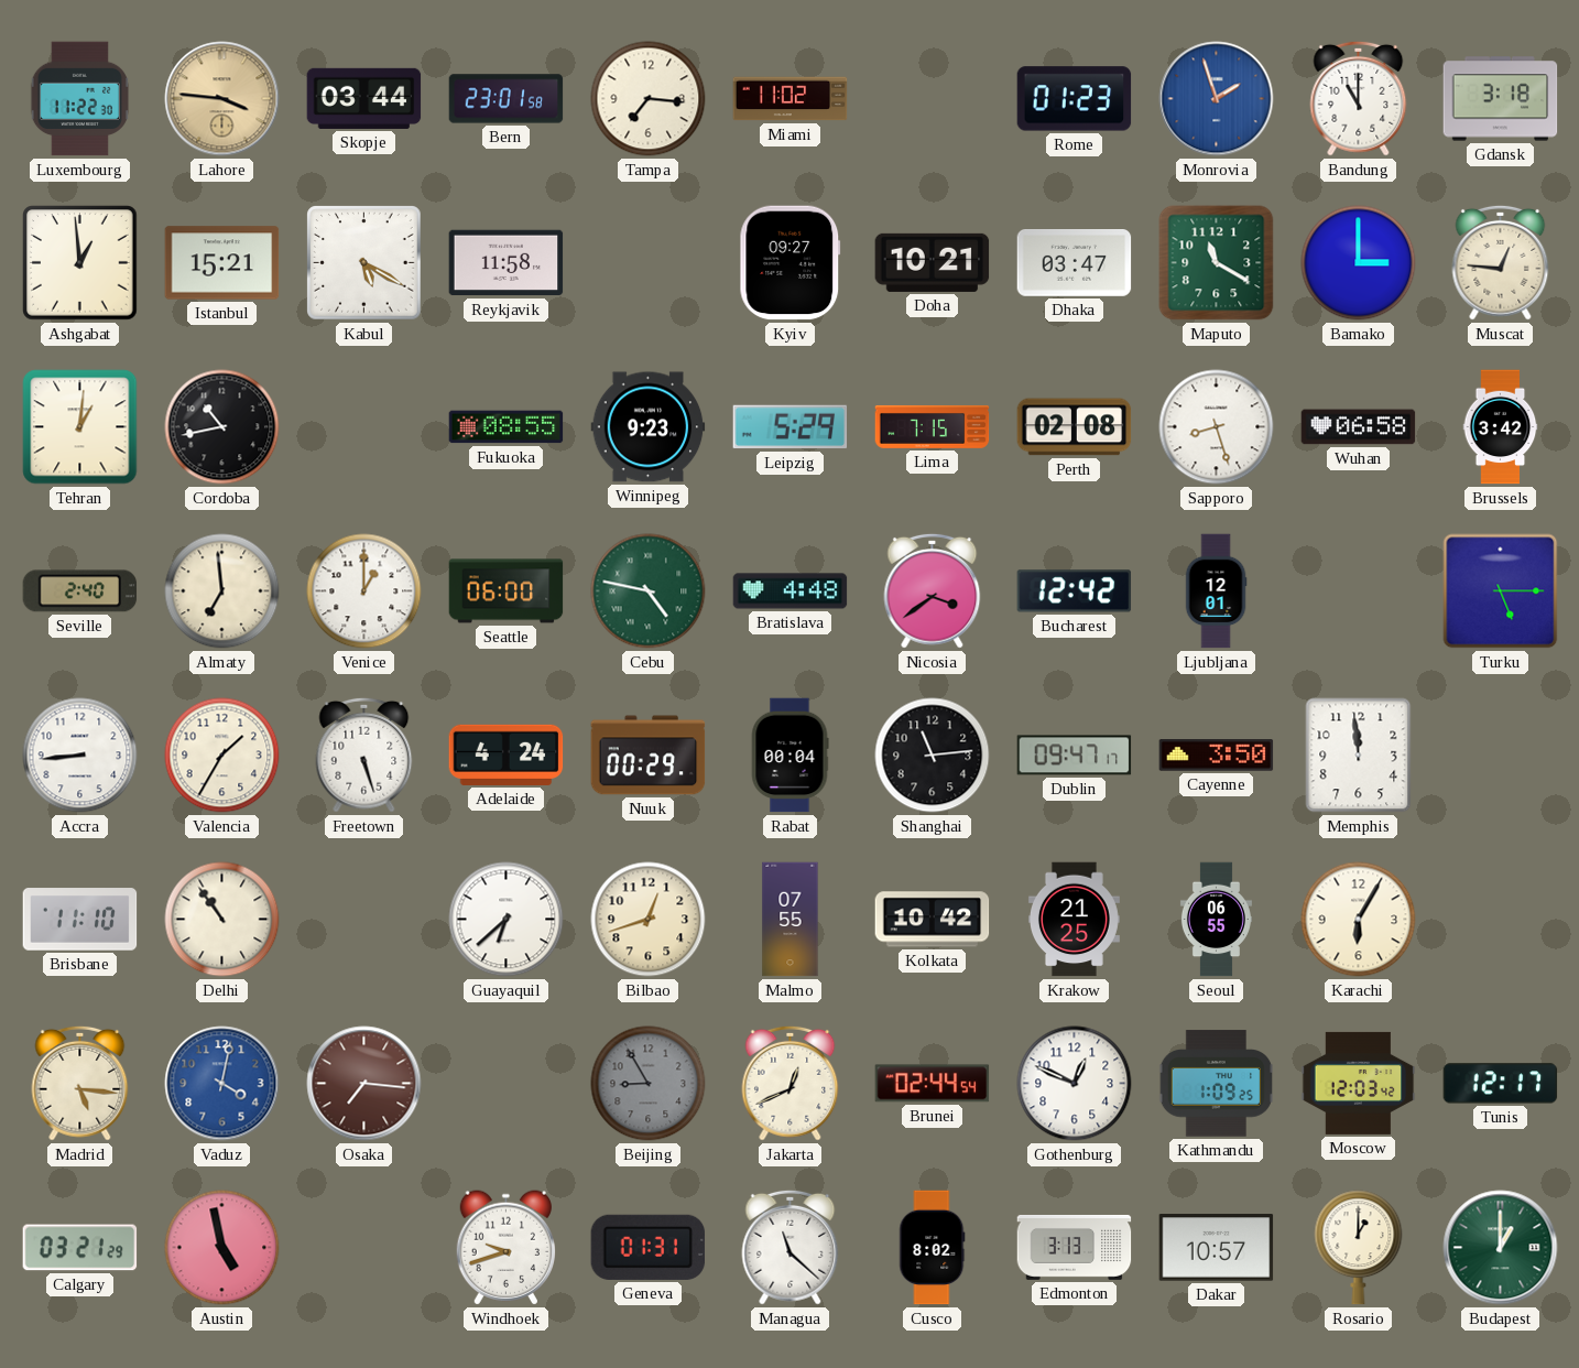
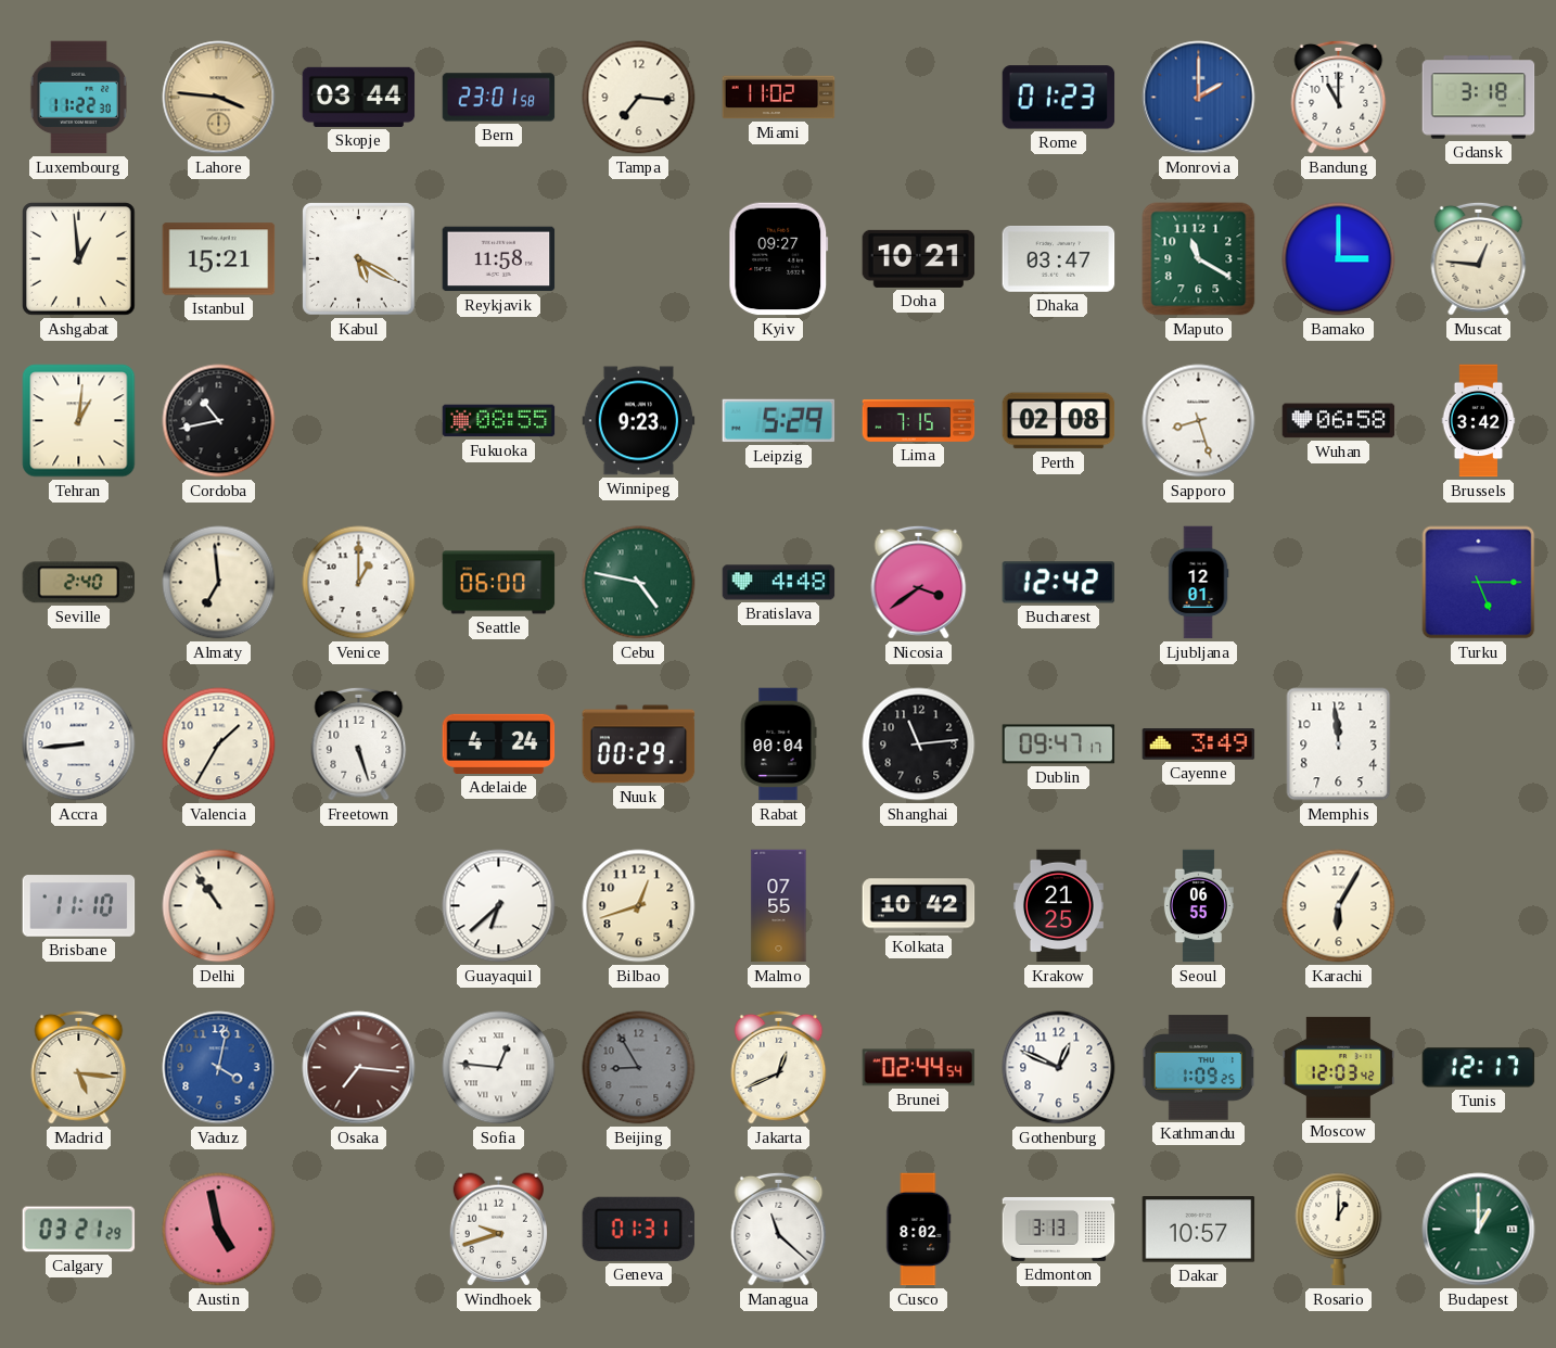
Monrovia: 1:57 -> 2:00 (1199, 98)
Cayenne: 3:50 -> 3:49 (1199, 745)
Sofia: none -> 12:46 (499, 1068)
